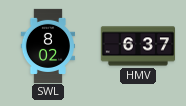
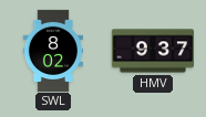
HMV: 6:37 -> 9:37 (152, 51)
